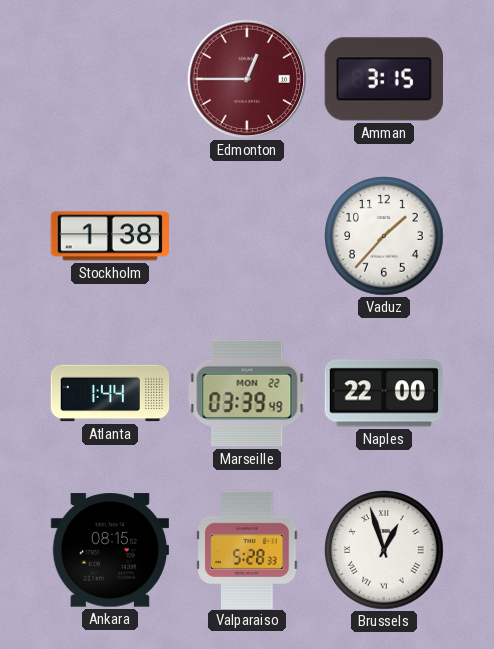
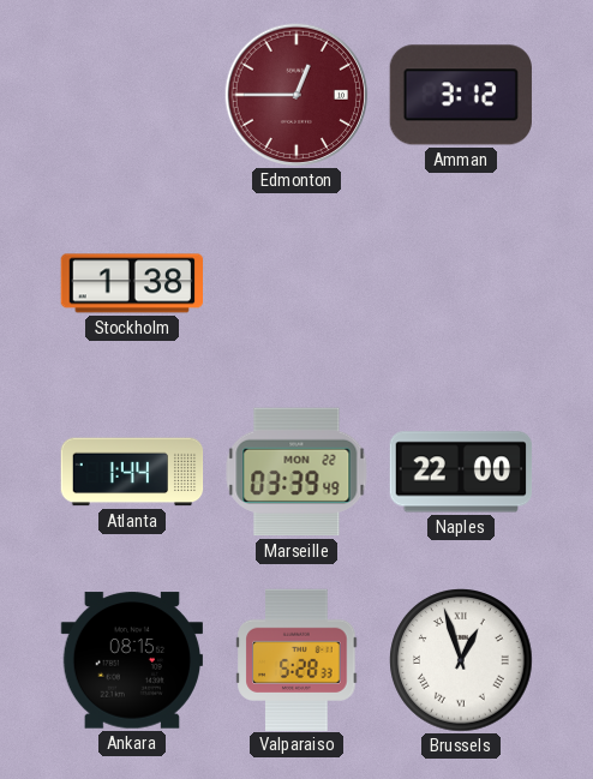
Amman: 3:15 -> 3:12 (461, 95)
Vaduz: 1:37 -> none (384, 236)
